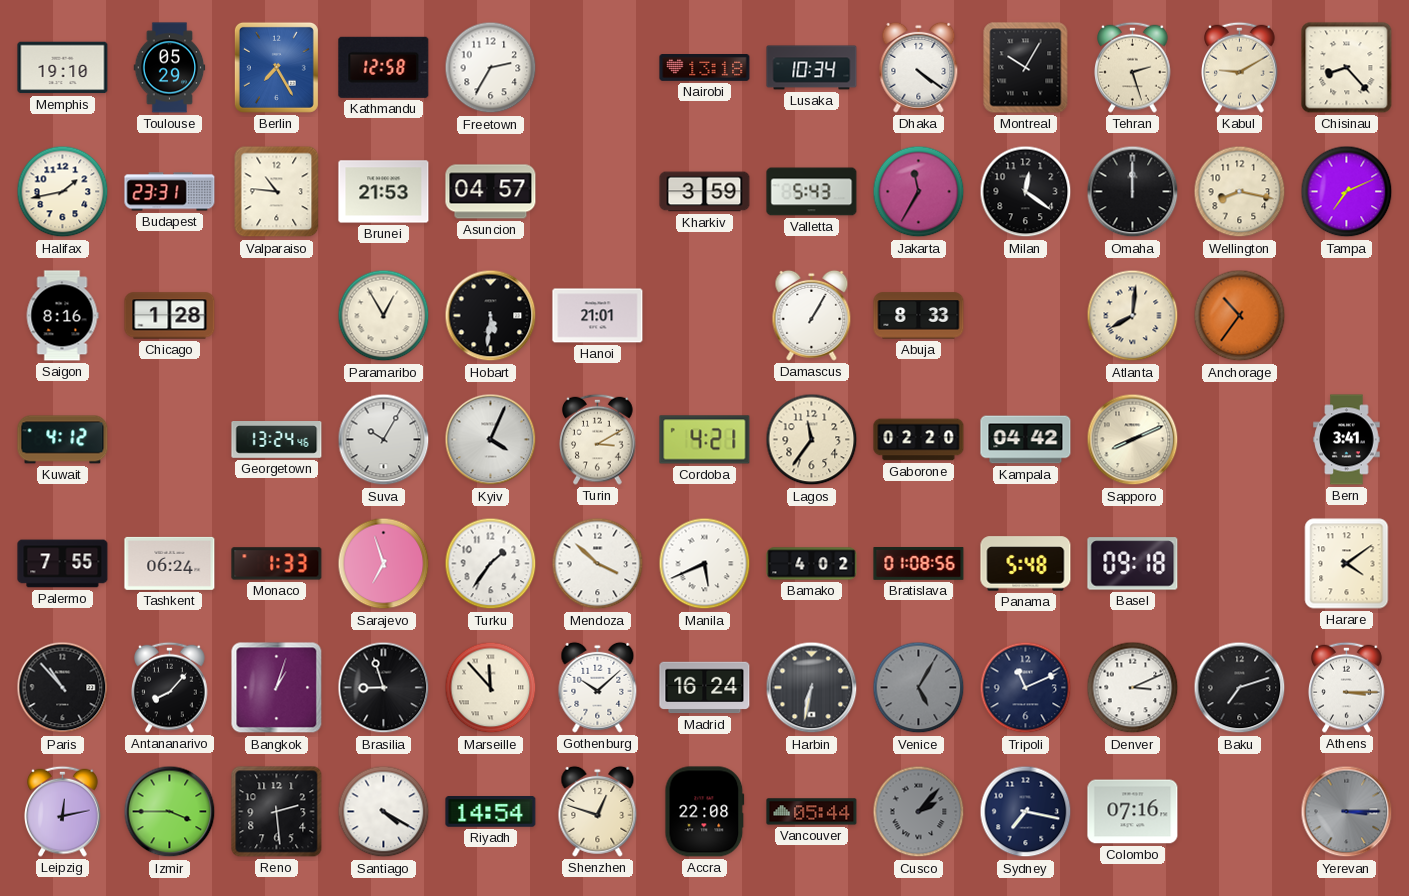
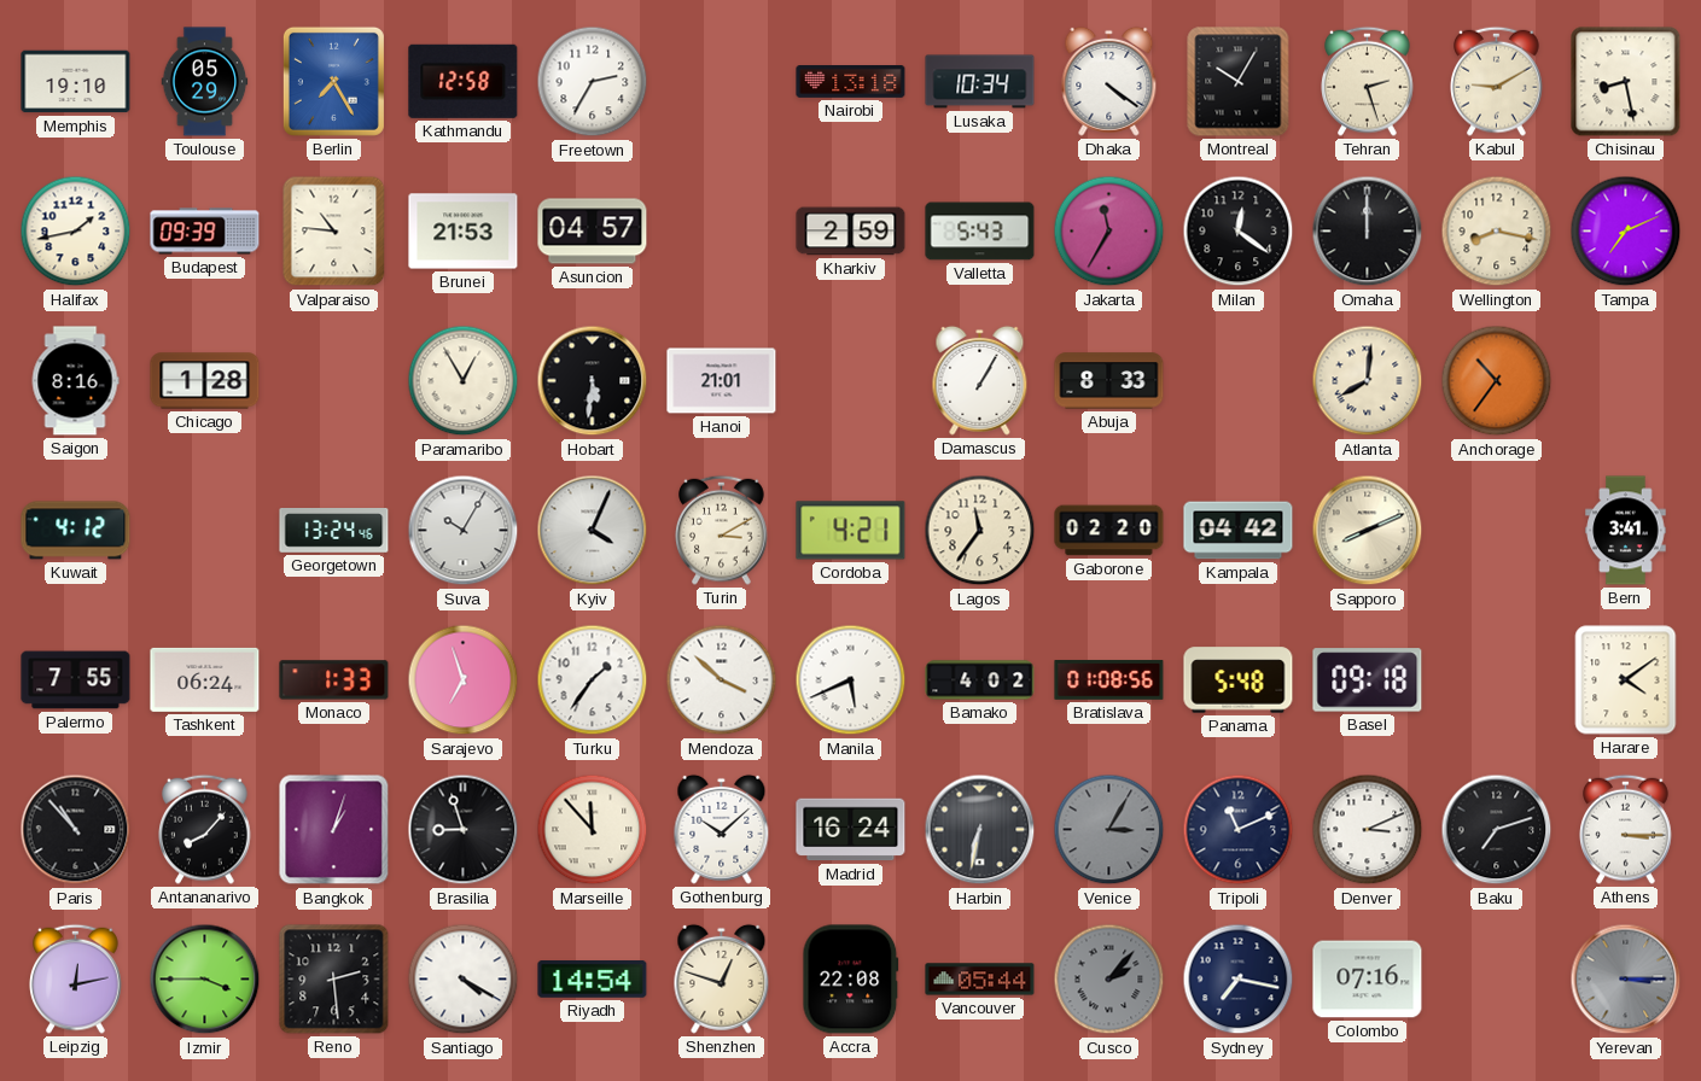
Chisinau: 8:23 -> 8:28 (1626, 82)
Budapest: 23:31 -> 09:39 (205, 232)
Kharkiv: 3:59 -> 2:59 (851, 232)
Venice: 5:05 -> 3:05 (1109, 830)
